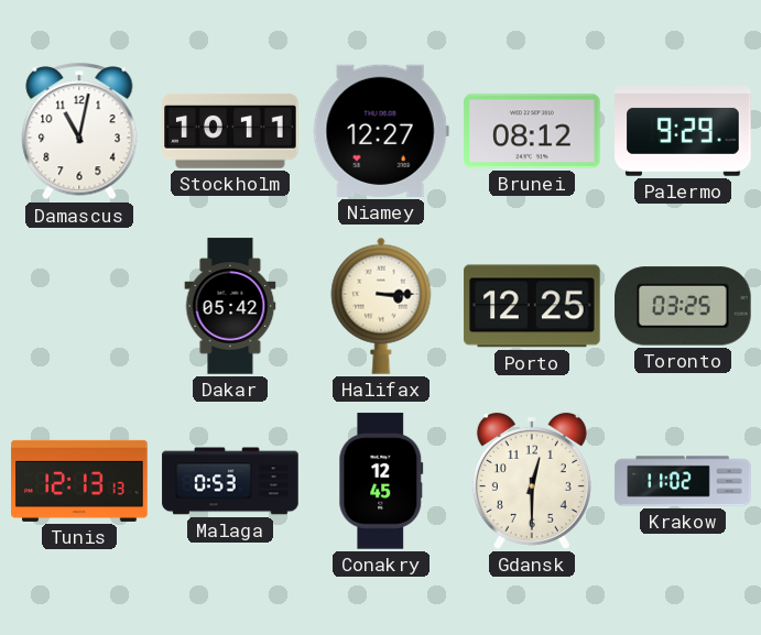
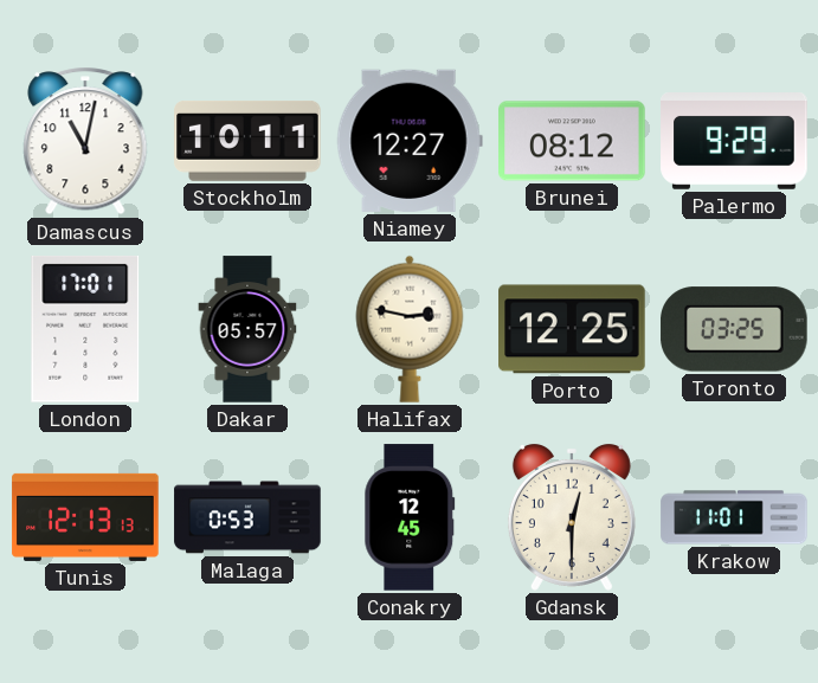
London: none -> 17:01 (85, 329)
Dakar: 05:42 -> 05:57 (247, 329)
Halifax: 3:15 -> 2:47 (410, 329)
Krakow: 11:02 -> 11:01 (734, 517)
